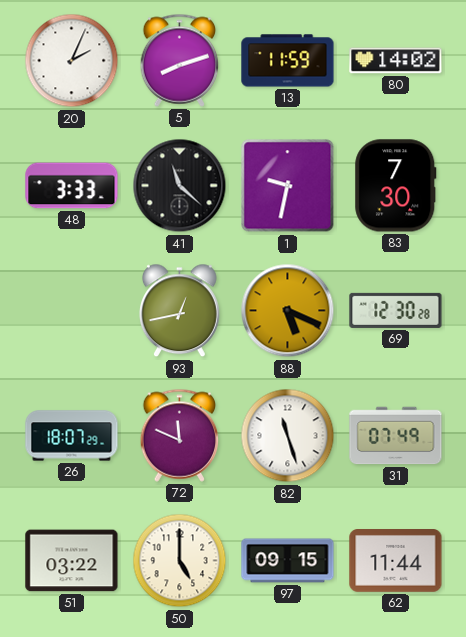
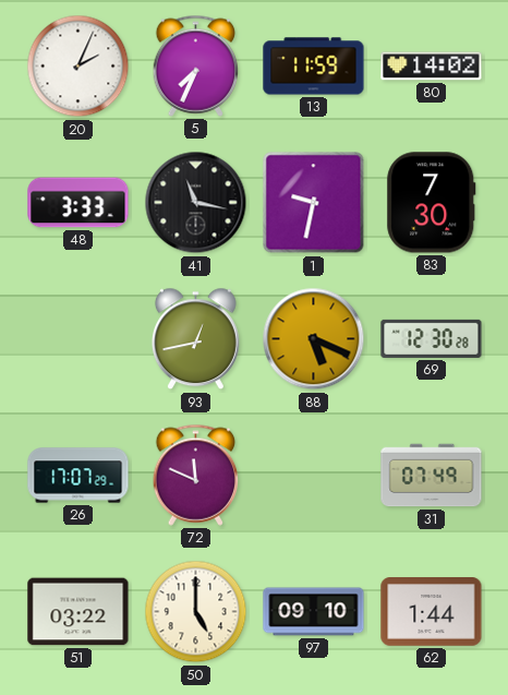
5: 8:12 -> 7:34 (196, 65)
41: 11:22 -> 11:17 (196, 203)
26: 18:07 -> 17:07 (78, 476)
82: 11:27 -> none (288, 436)
97: 09:15 -> 09:10 (314, 612)
62: 11:44 -> 1:44 (432, 612)
